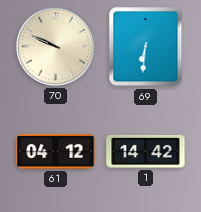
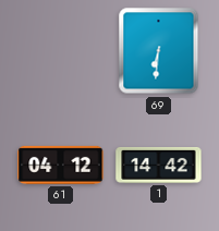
70: 9:49 -> none (55, 46)
